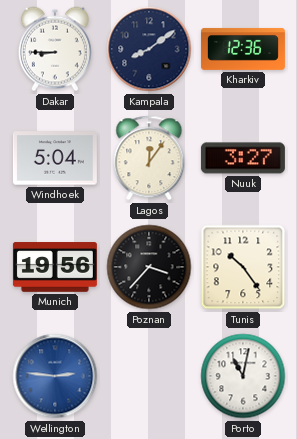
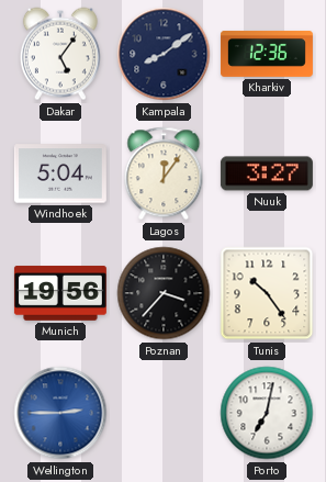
Dakar: 8:45 -> 5:06 (60, 54)
Wellington: 2:46 -> 2:45 (60, 413)
Porto: 11:02 -> 7:02 (267, 413)
